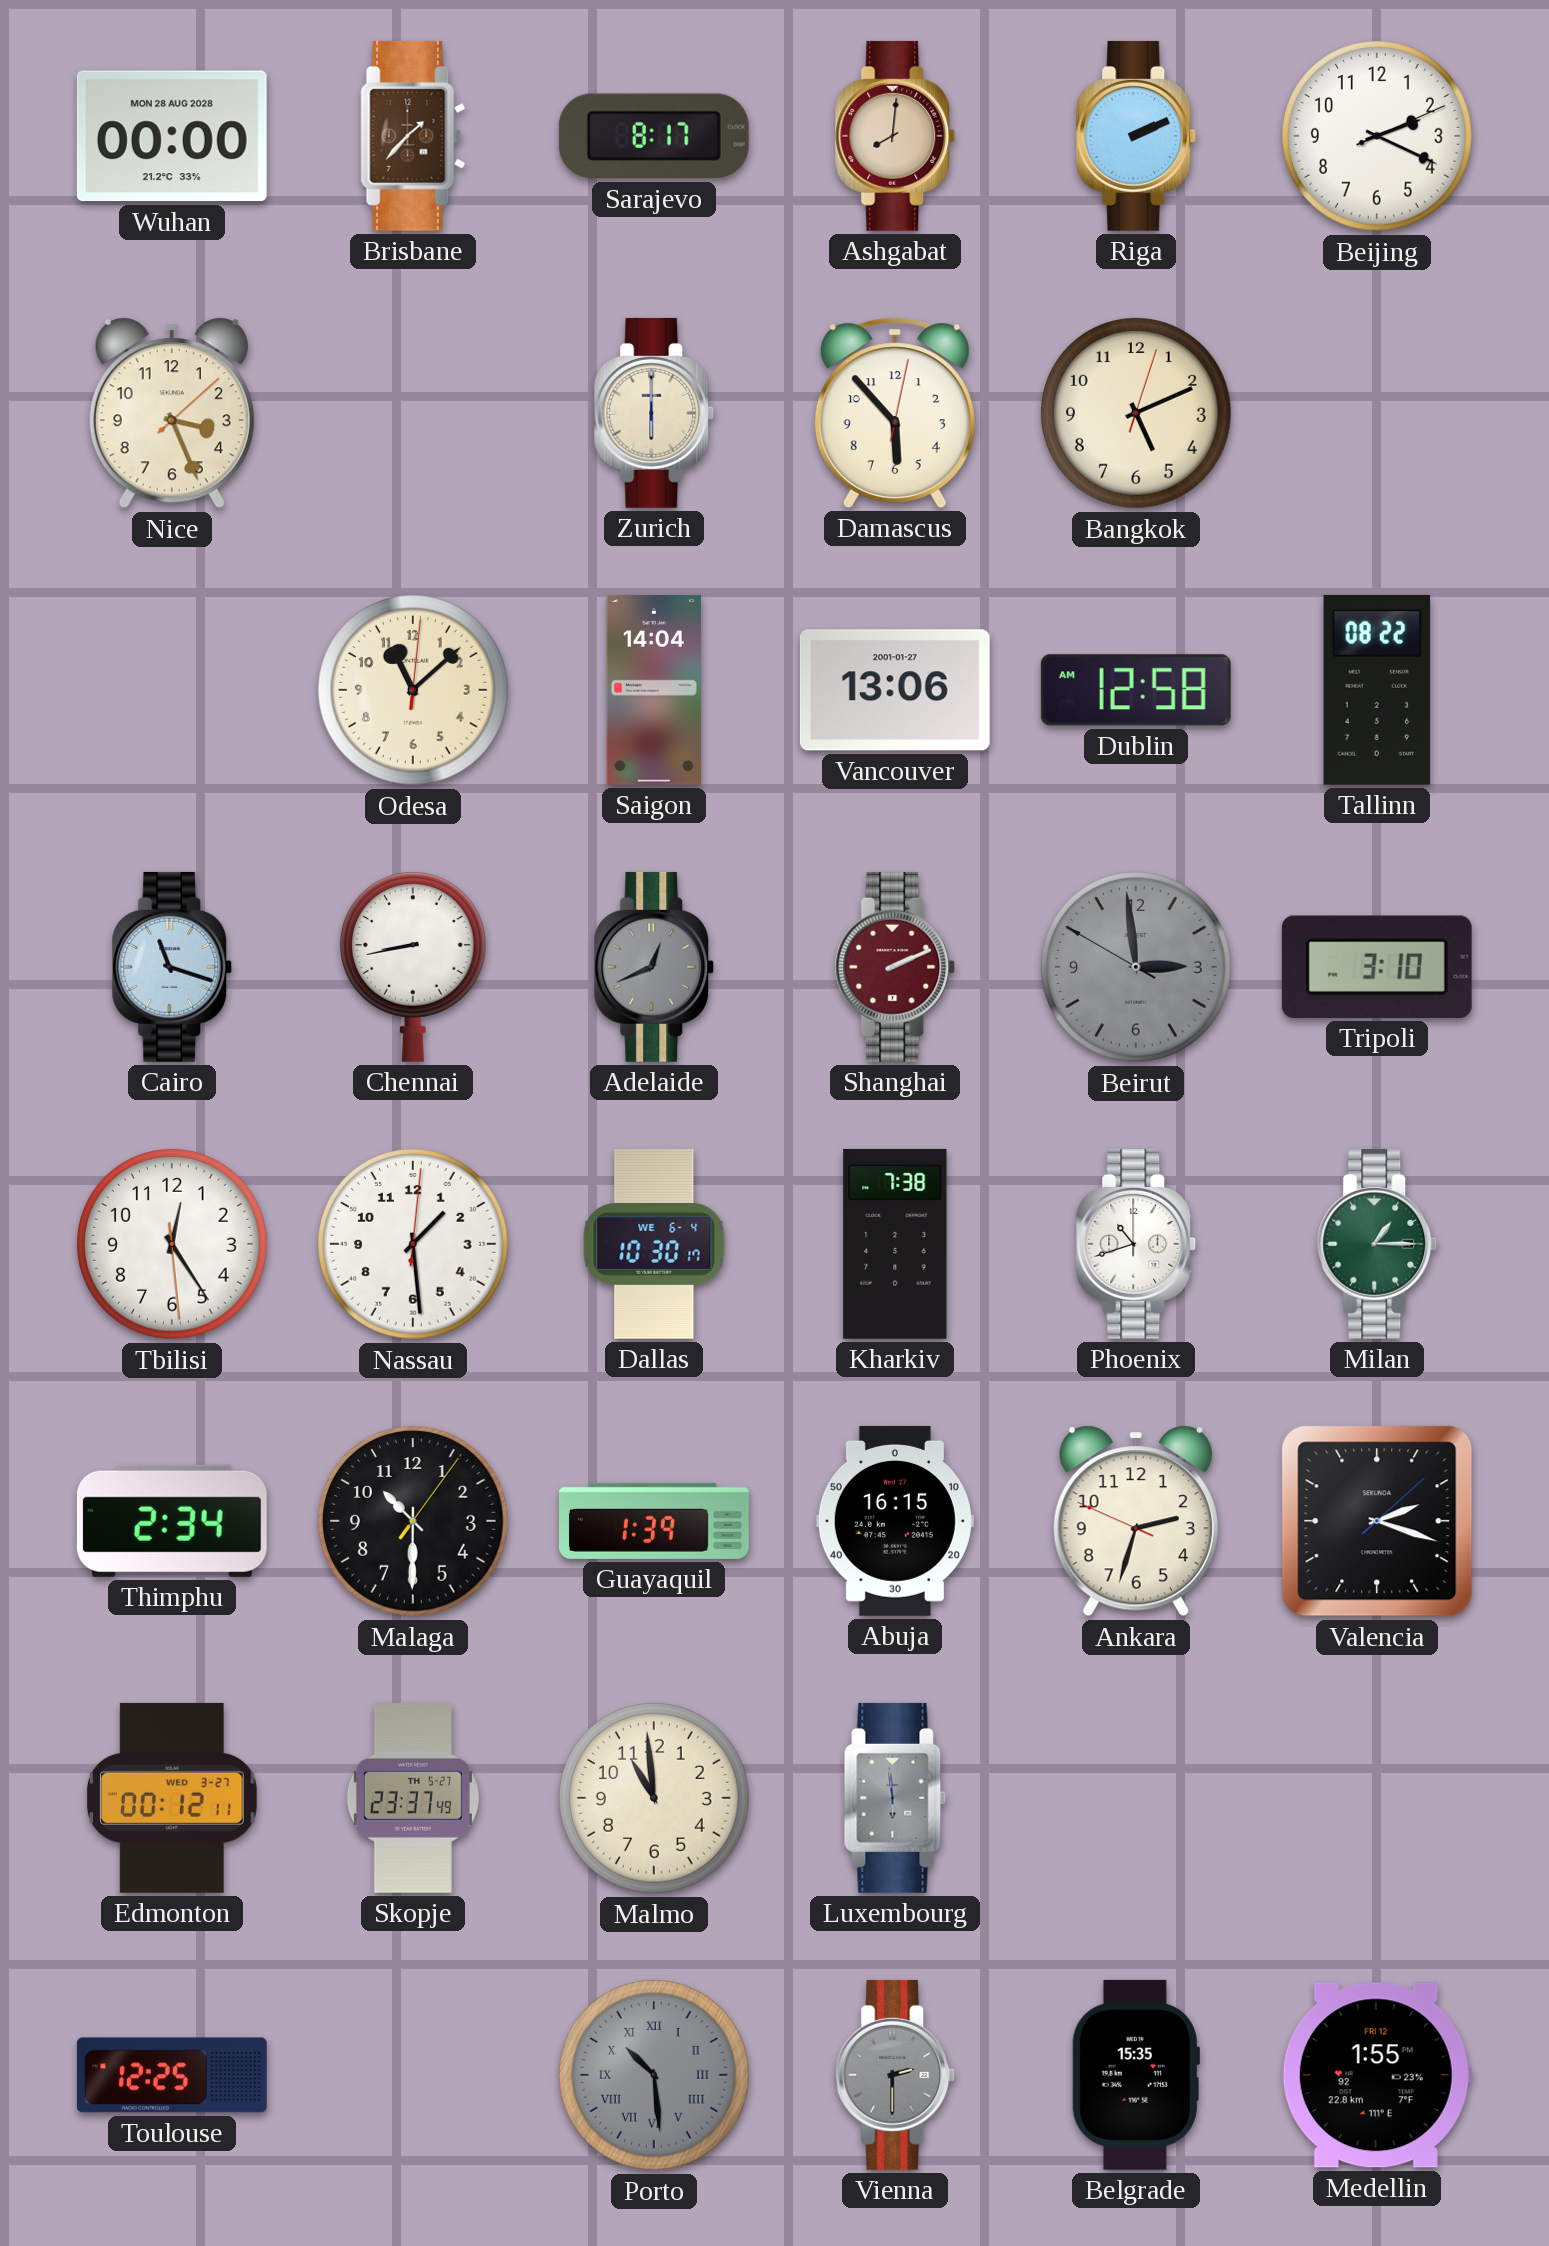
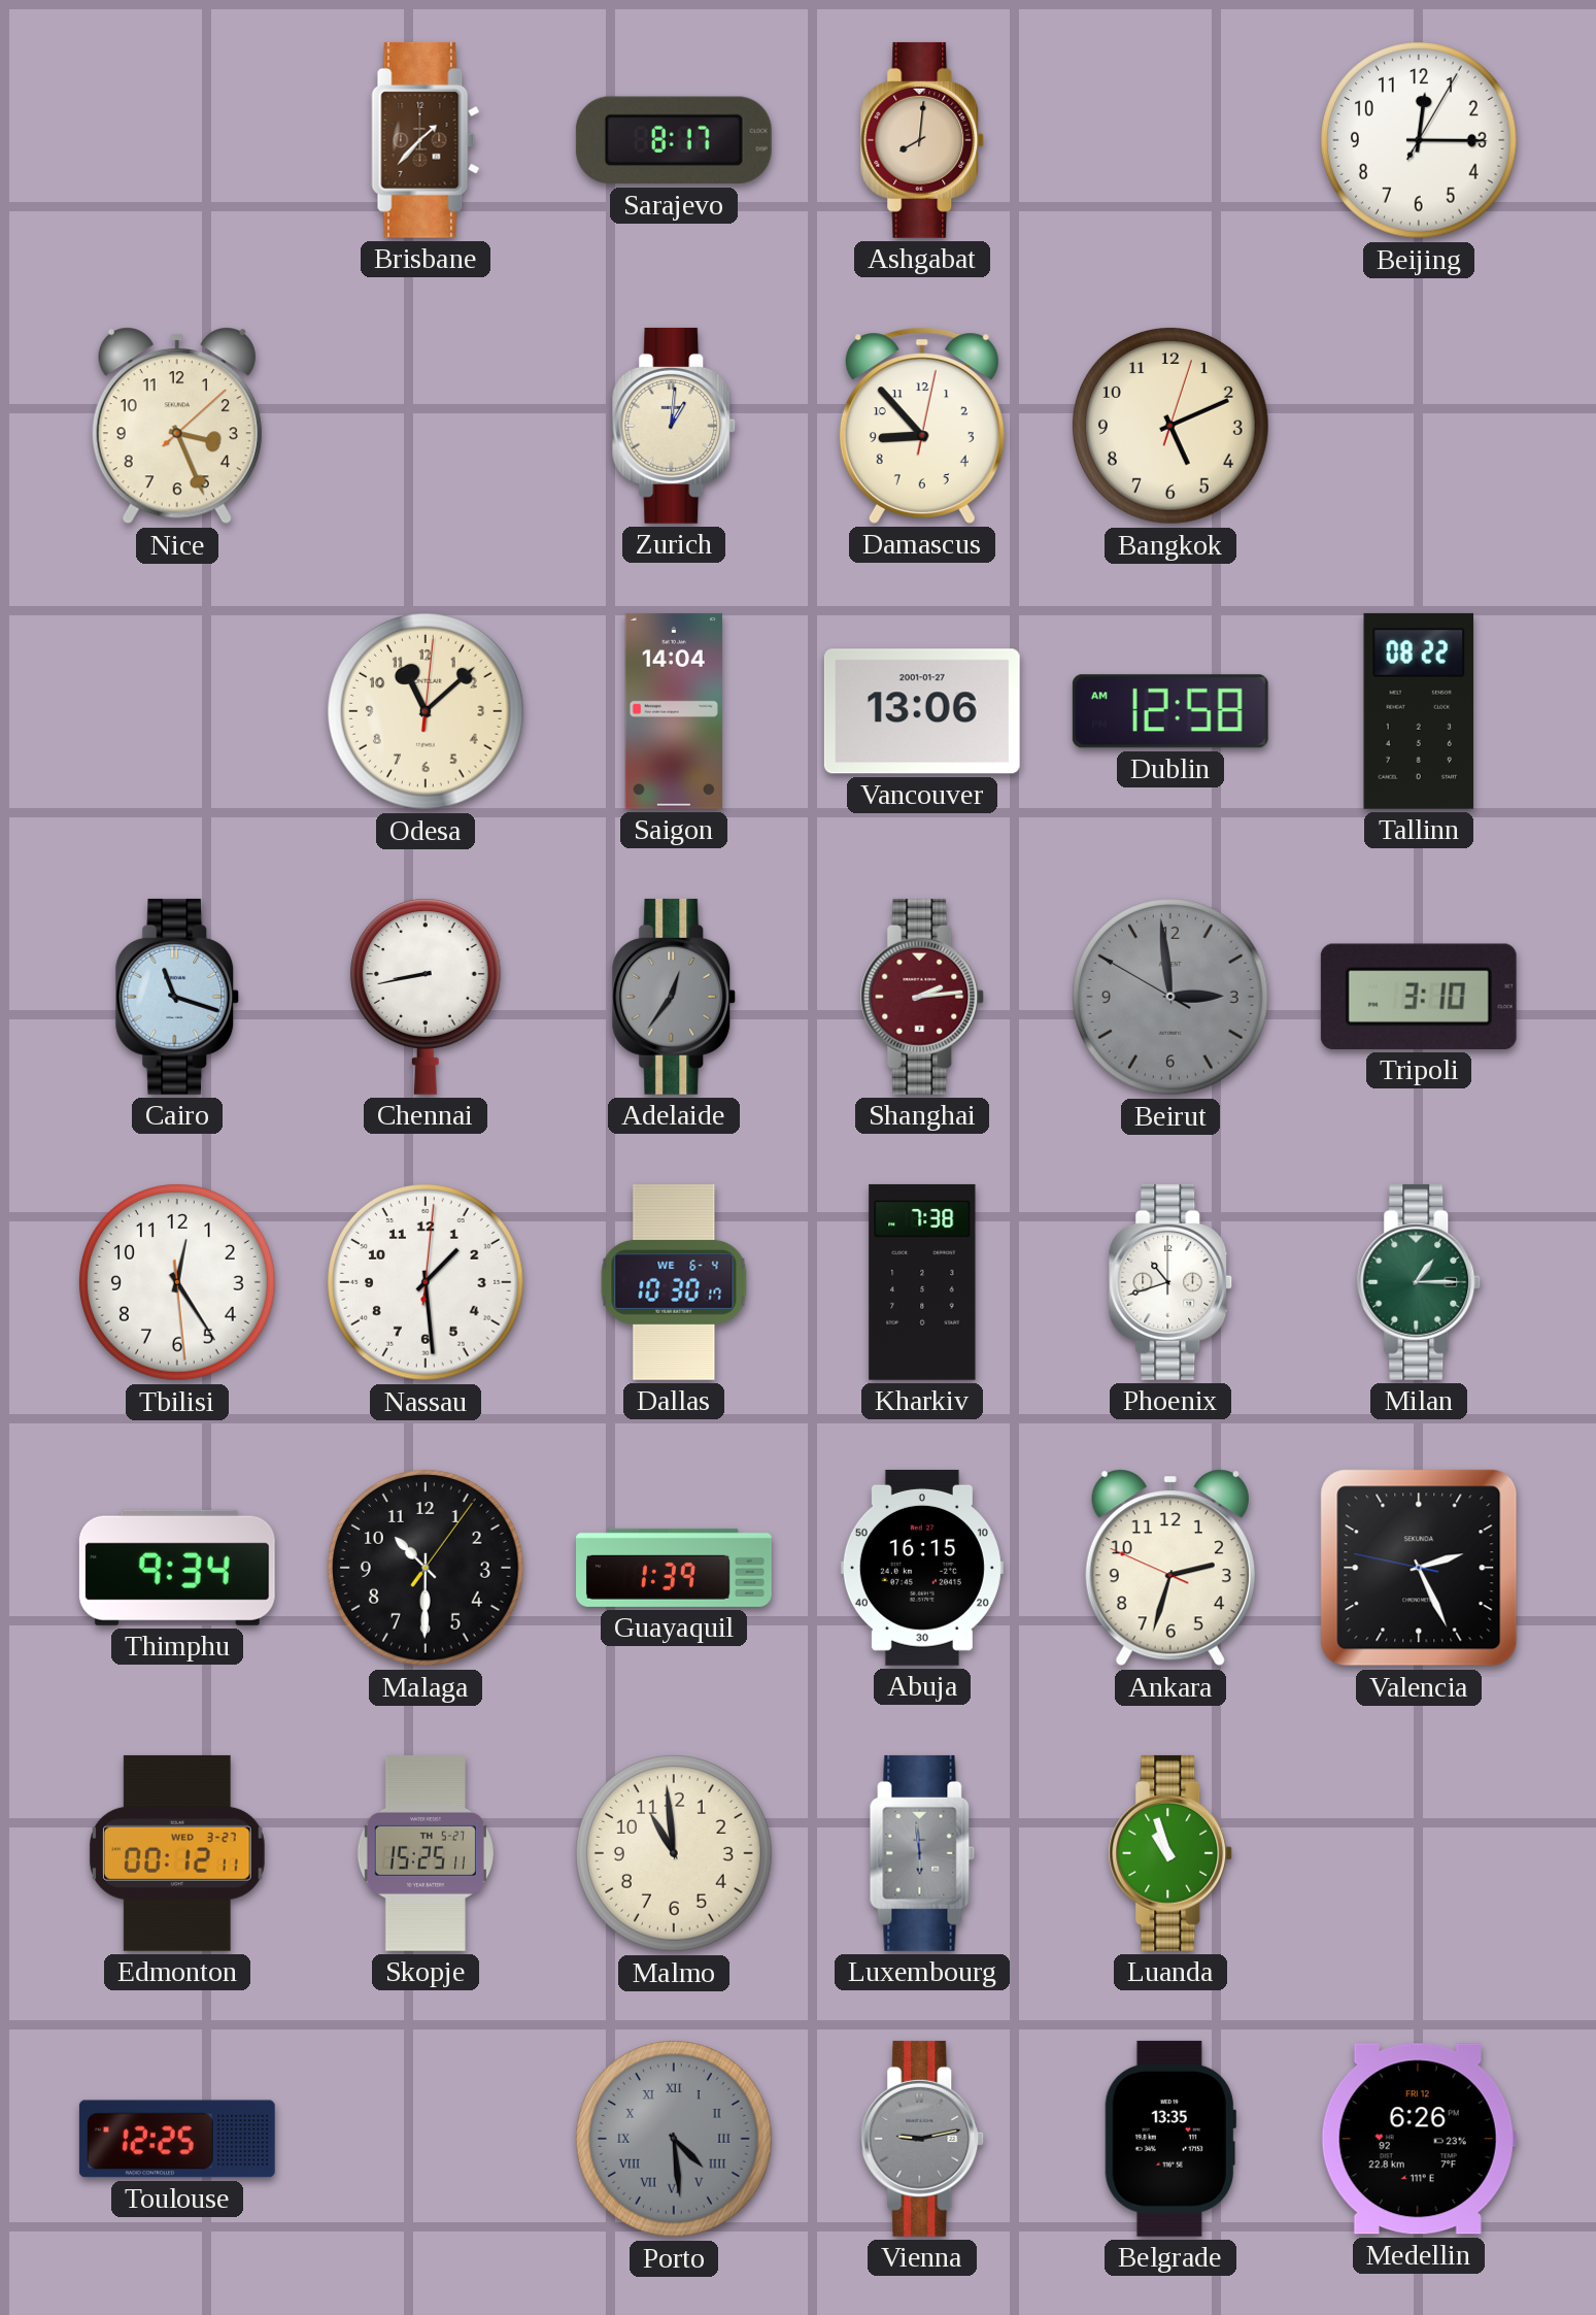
Wuhan: 00:00 -> none (172, 136)
Riga: 2:11 -> none (1136, 136)
Beijing: 2:19 -> 12:15 (1420, 141)
Zurich: 6:00 -> 1:01 (674, 426)
Damascus: 5:53 -> 8:53 (922, 426)
Adelaide: 12:41 -> 12:36 (674, 997)
Shanghai: 2:11 -> 2:14 (922, 997)
Thimphu: 2:34 -> 9:34 (177, 1568)
Valencia: 2:18 -> 2:25 (1419, 1568)
Skopje: 23:37 -> 15:25 (426, 1853)
Luanda: none -> 10:57 (1170, 1853)
Porto: 10:29 -> 4:29 (675, 2140)
Vienna: 2:30 -> 9:13 (922, 2139)
Belgrade: 15:35 -> 13:35 (1170, 2139)
Medellin: 1:55 -> 6:26 (1419, 2139)
